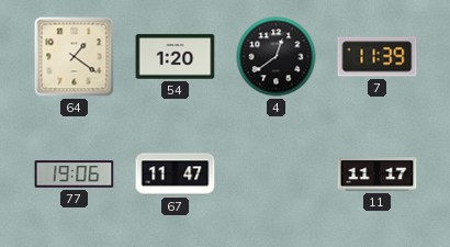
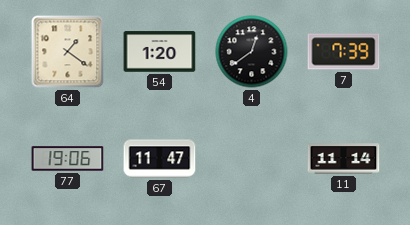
7: 11:39 -> 7:39 (344, 52)
11: 11:17 -> 11:14 (344, 159)
